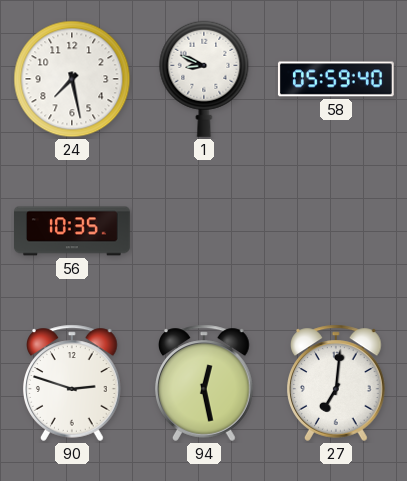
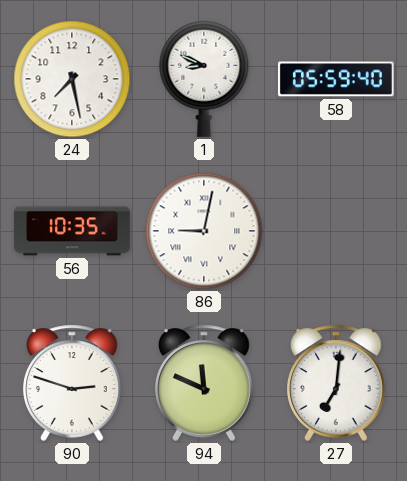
86: none -> 9:02 (204, 231)
94: 12:28 -> 11:49 (204, 383)
